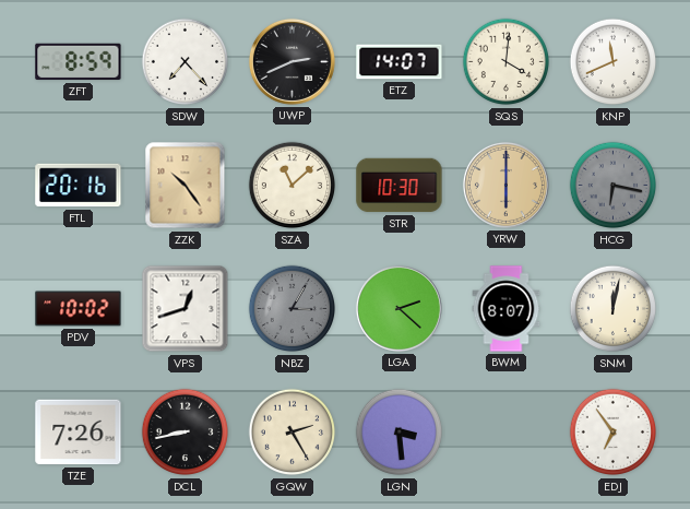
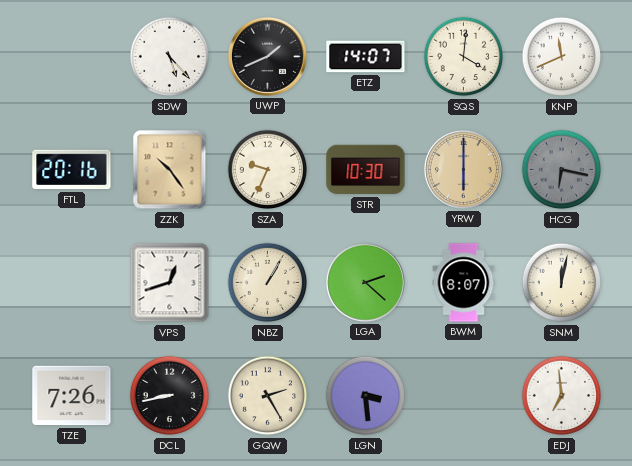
ZFT: 8:59 -> none (79, 62)
SDW: 7:23 -> 5:23 (170, 57)
UWP: 2:41 -> 1:41 (267, 56)
SZA: 11:08 -> 9:34 (268, 170)
PDV: 10:02 -> none (79, 309)
NBZ: 3:05 -> 1:05 (268, 283)
NBZ dial: grey -> cream (268, 283)
EDJ: 6:54 -> 6:59 (562, 396)
